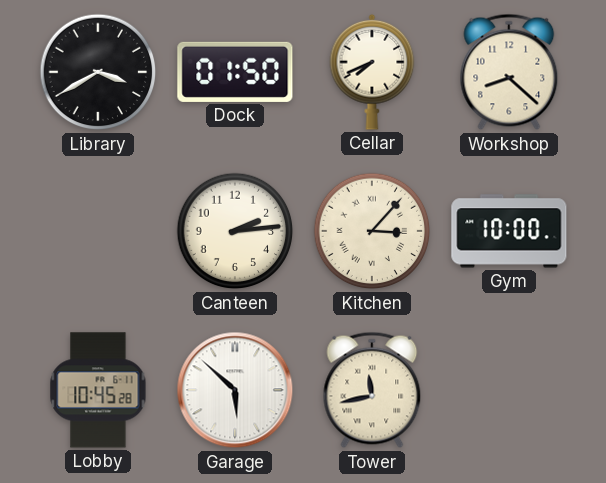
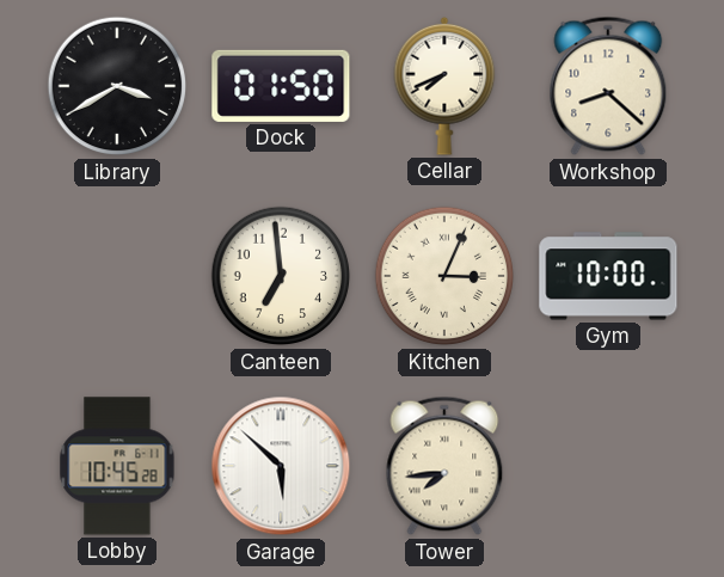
Canteen: 2:14 -> 6:59 (281, 276)
Kitchen: 3:07 -> 3:04 (444, 276)
Tower: 11:43 -> 7:44 (444, 466)
